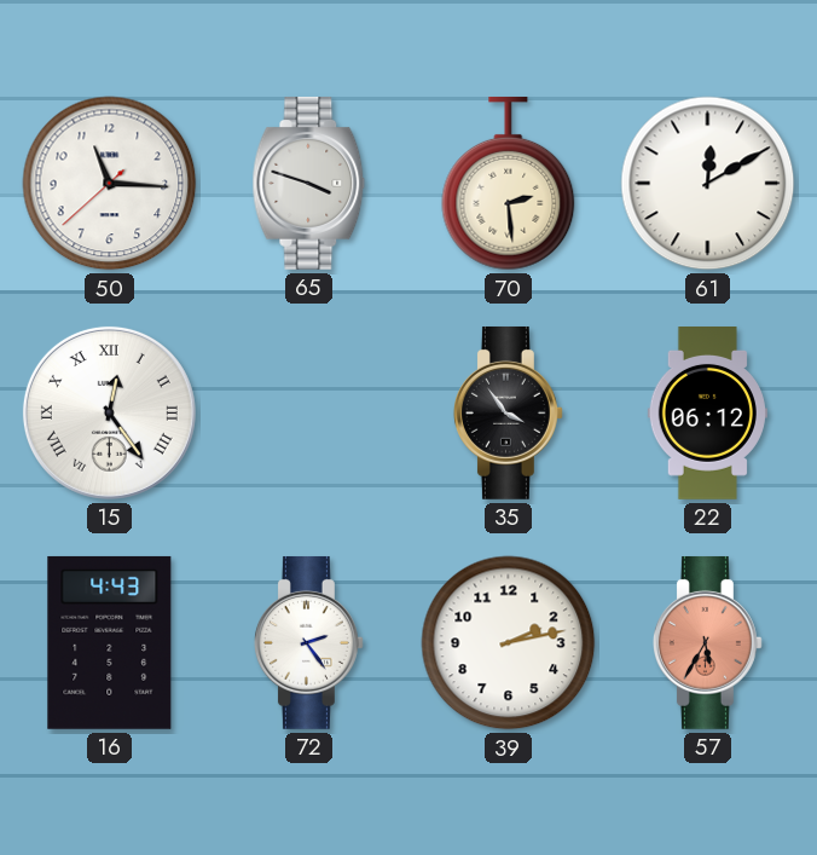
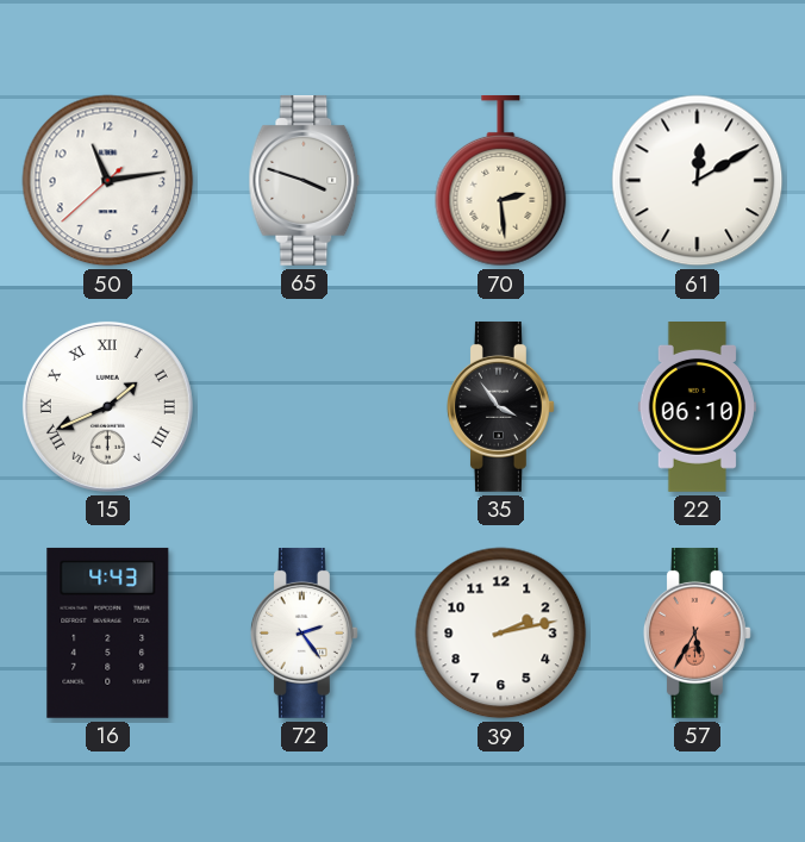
50: 11:15 -> 11:13 (108, 181)
15: 12:24 -> 1:41 (107, 406)
22: 06:12 -> 06:10 (697, 407)
